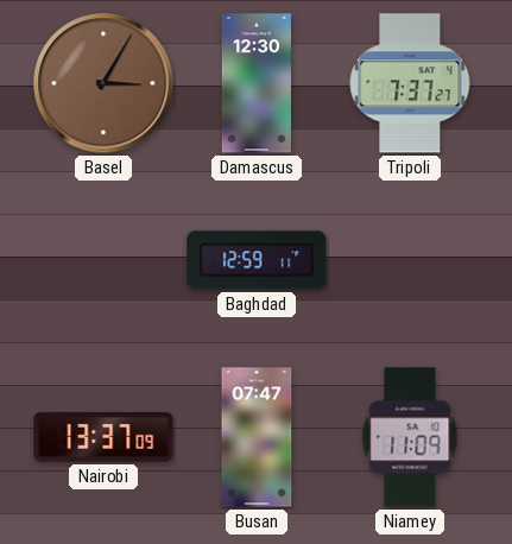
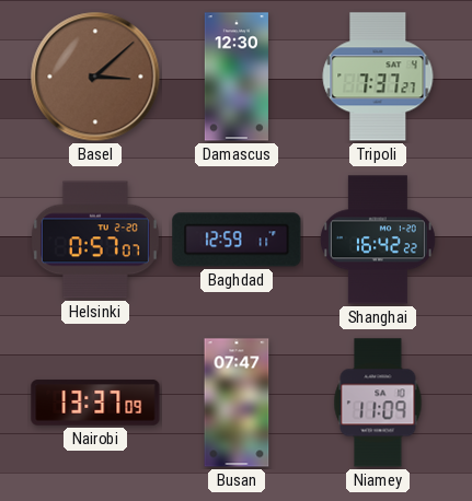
Basel: 3:05 -> 3:08 (95, 77)
Helsinki: none -> 0:57 (95, 240)
Shanghai: none -> 16:42 (378, 240)
